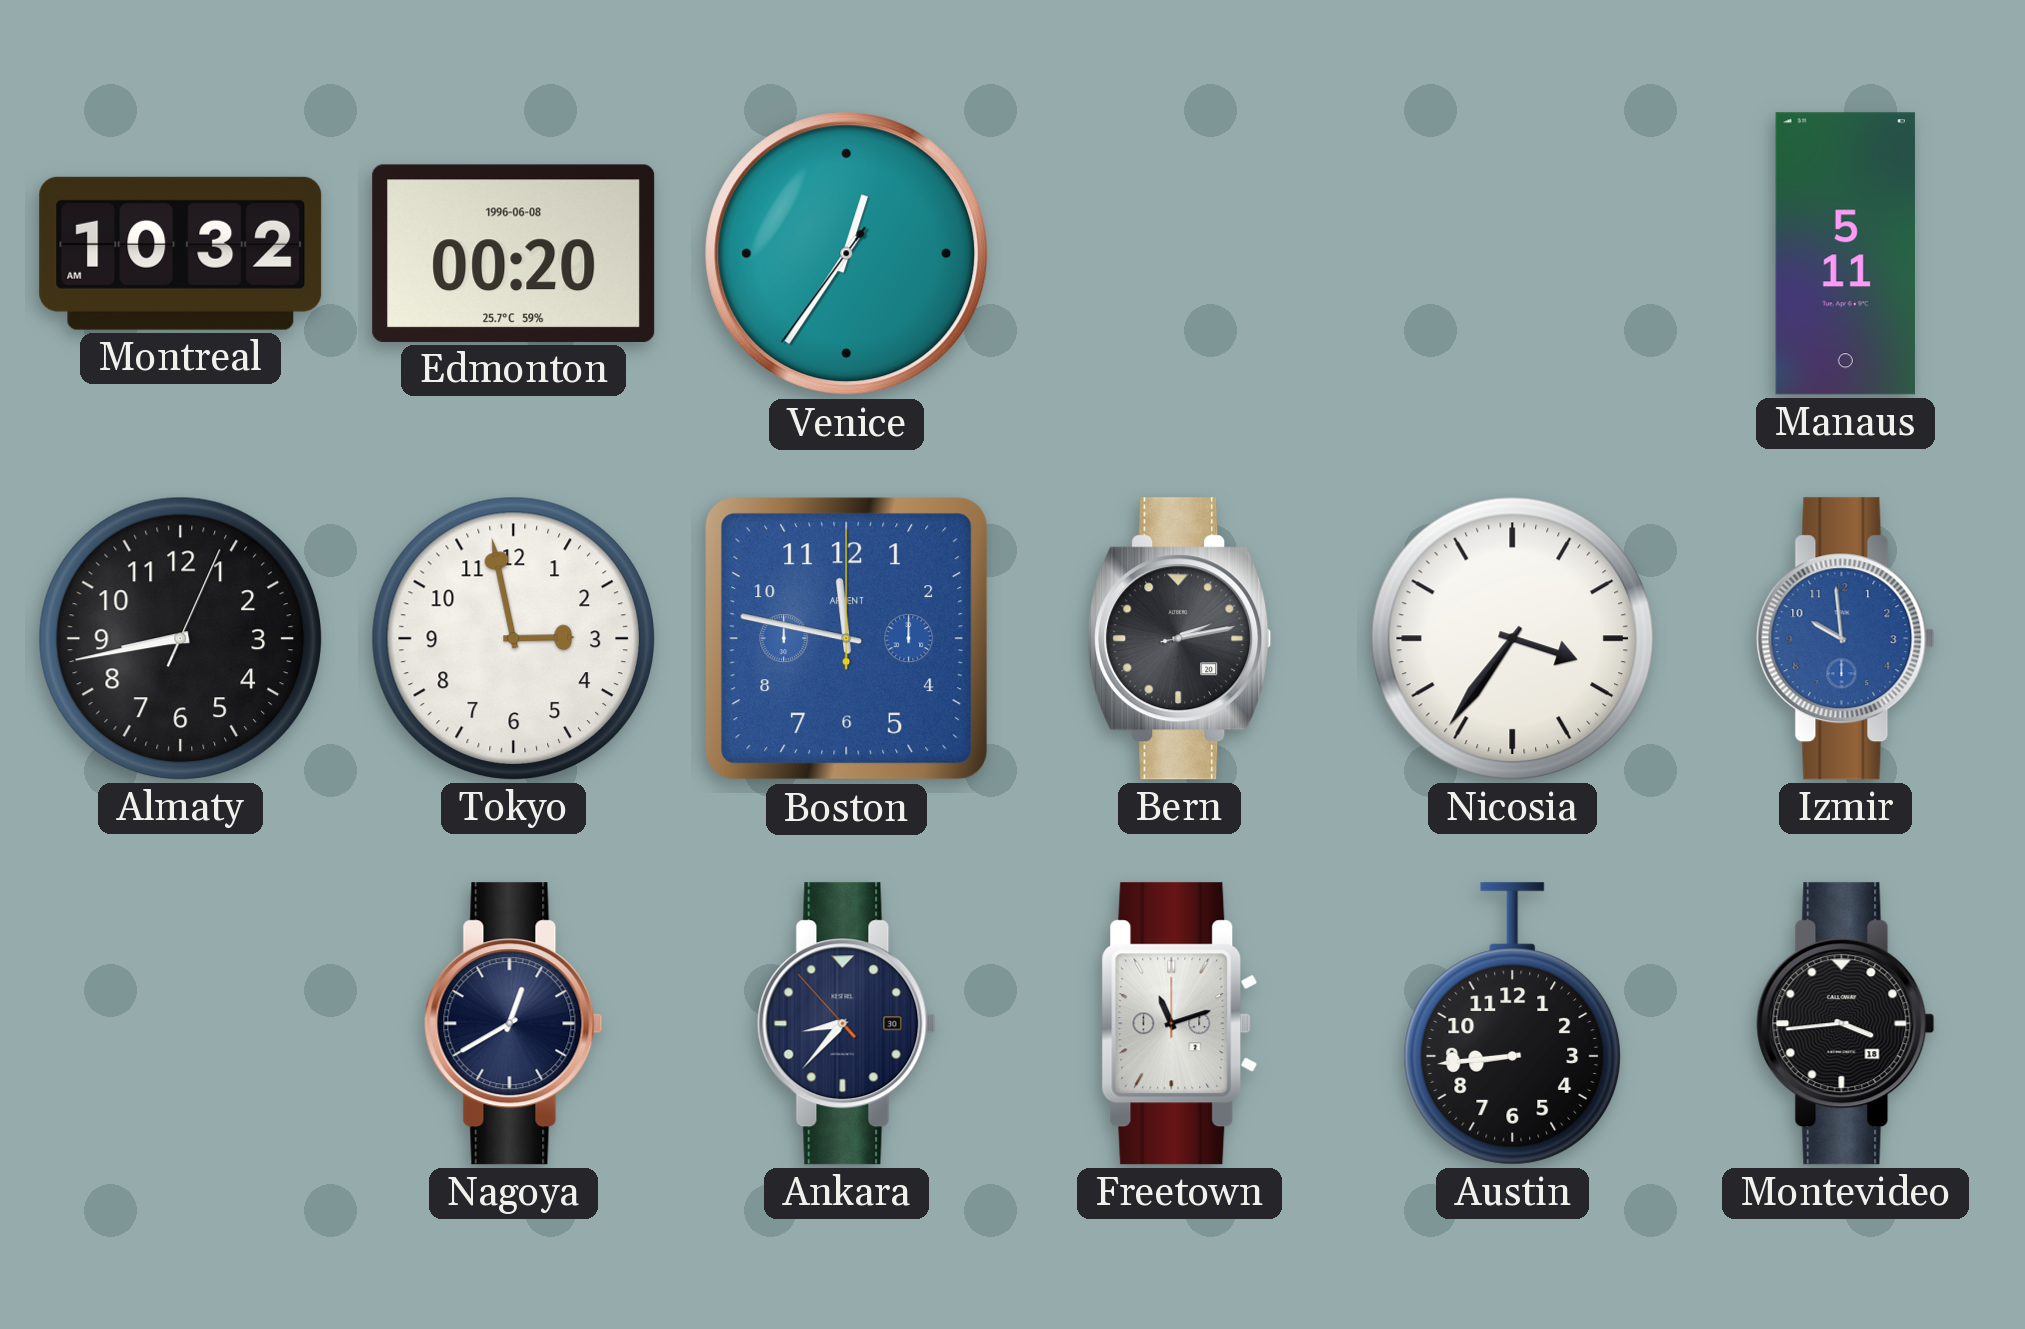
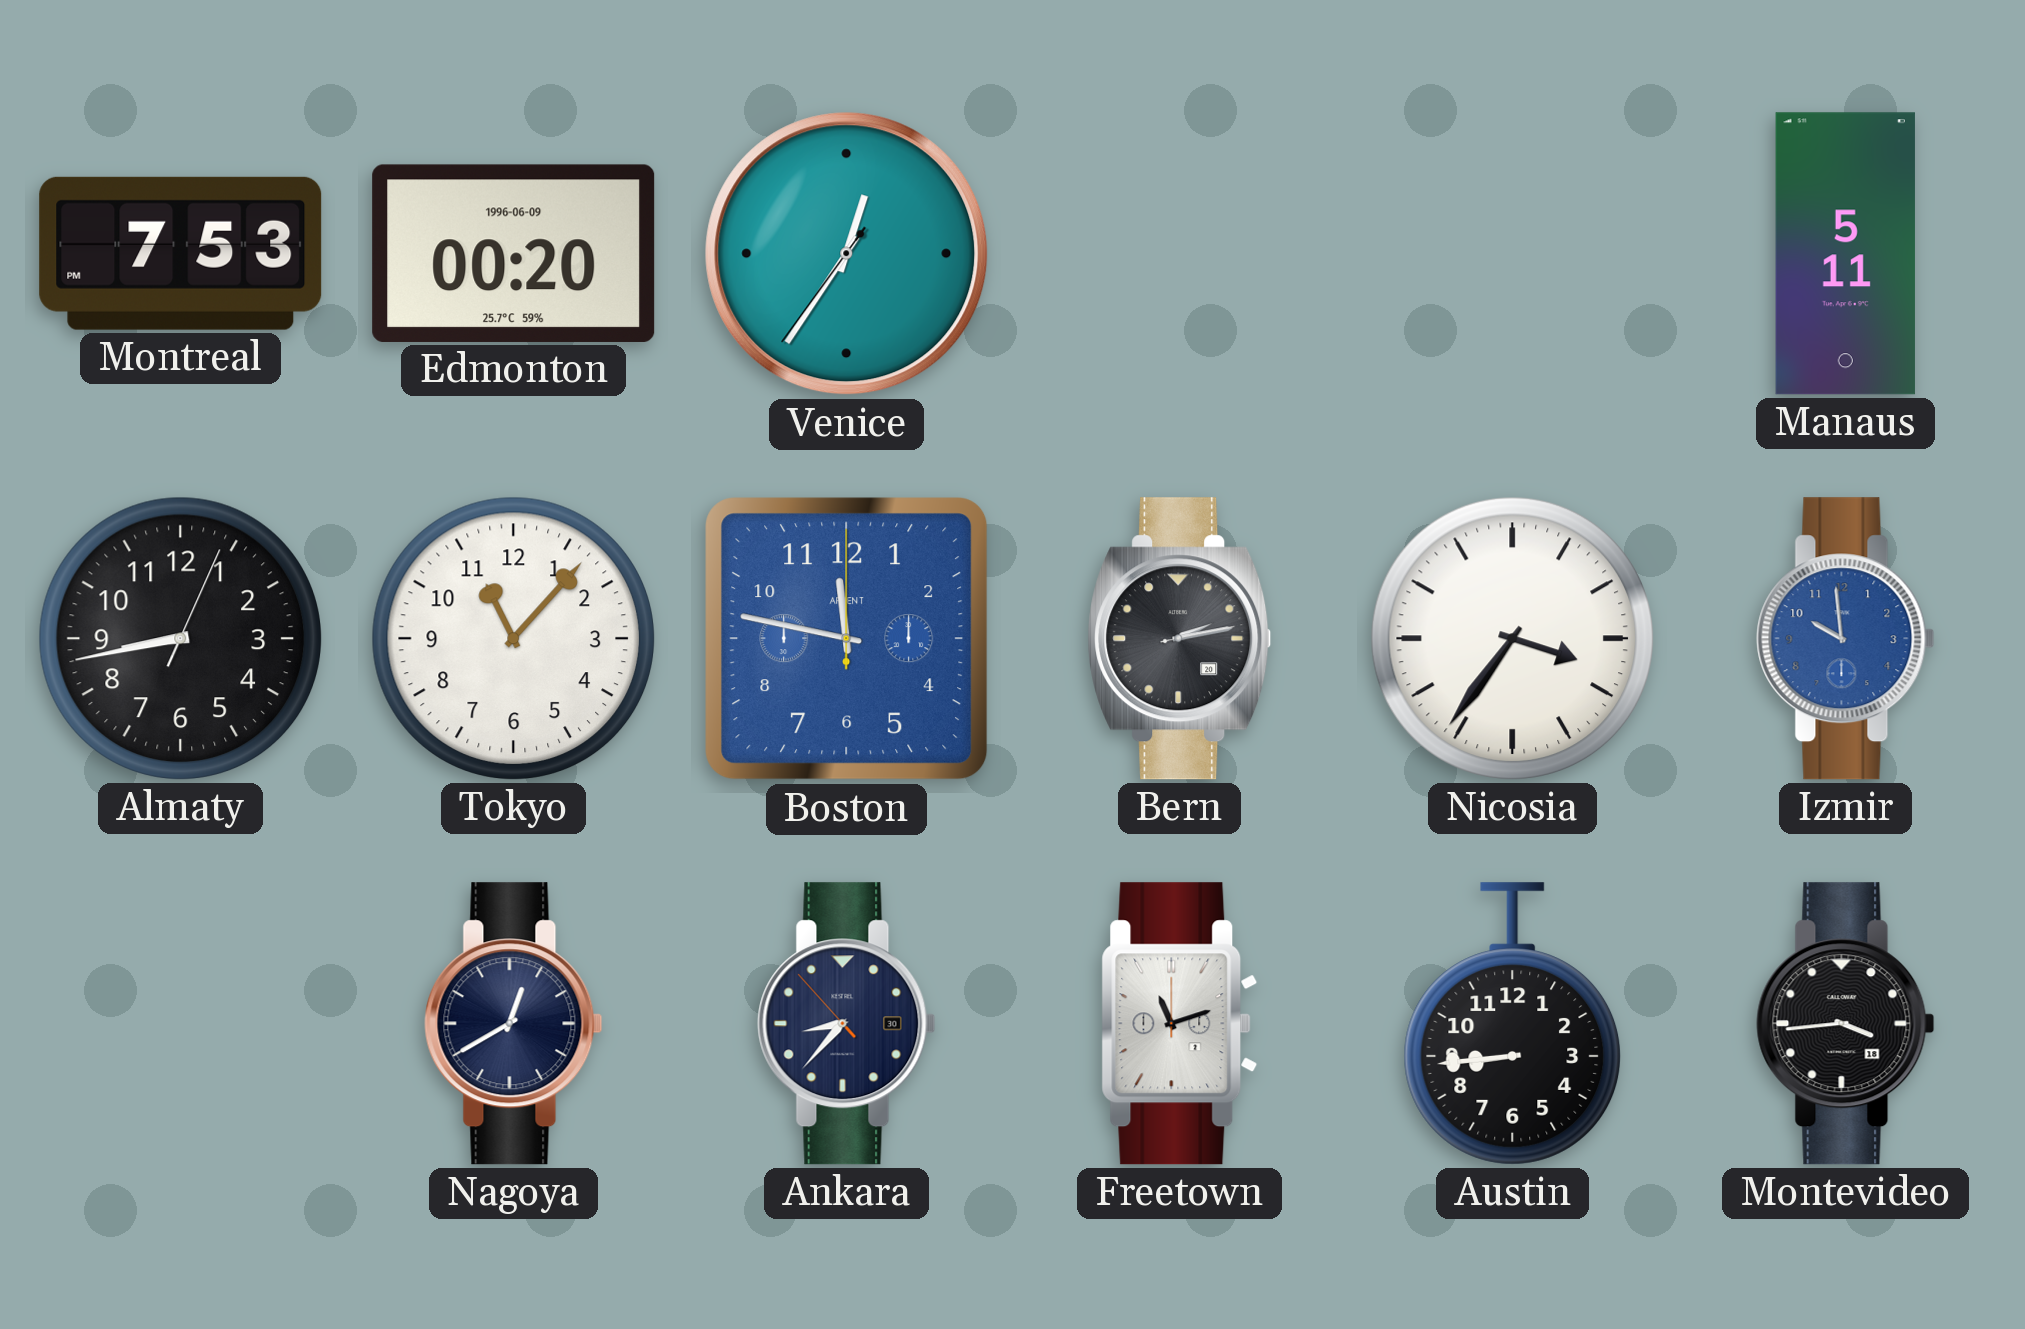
Montreal: 10:32 -> 7:53 (181, 253)
Edmonton date: 1996-06-08 -> 1996-06-09 (514, 253)
Tokyo: 2:58 -> 11:07 (513, 638)
